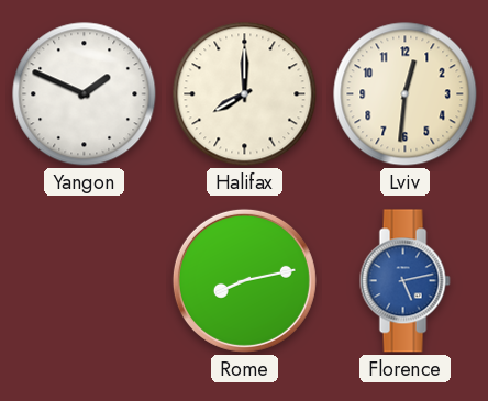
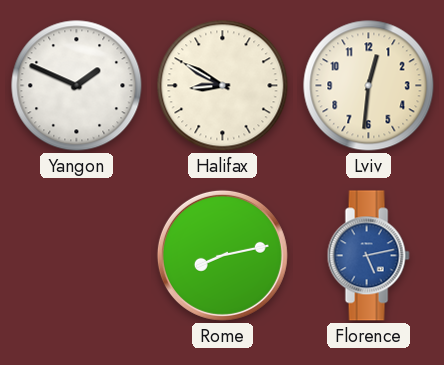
Halifax: 8:00 -> 8:50 (223, 86)
